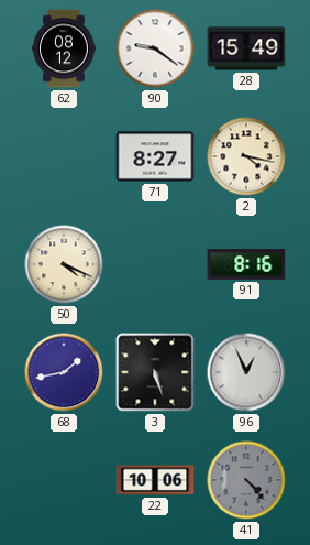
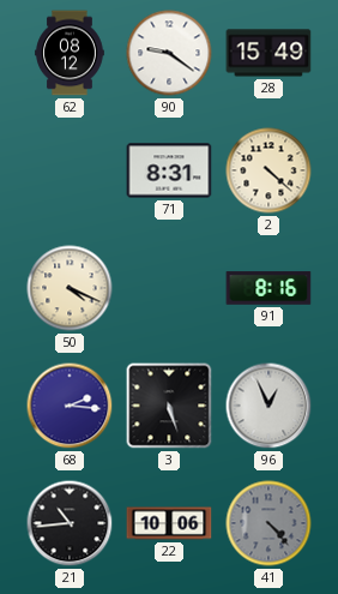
71: 8:27 -> 8:31 (169, 170)
2: 4:17 -> 4:22 (268, 170)
68: 1:43 -> 2:16 (70, 406)
21: none -> 10:44 (70, 523)
